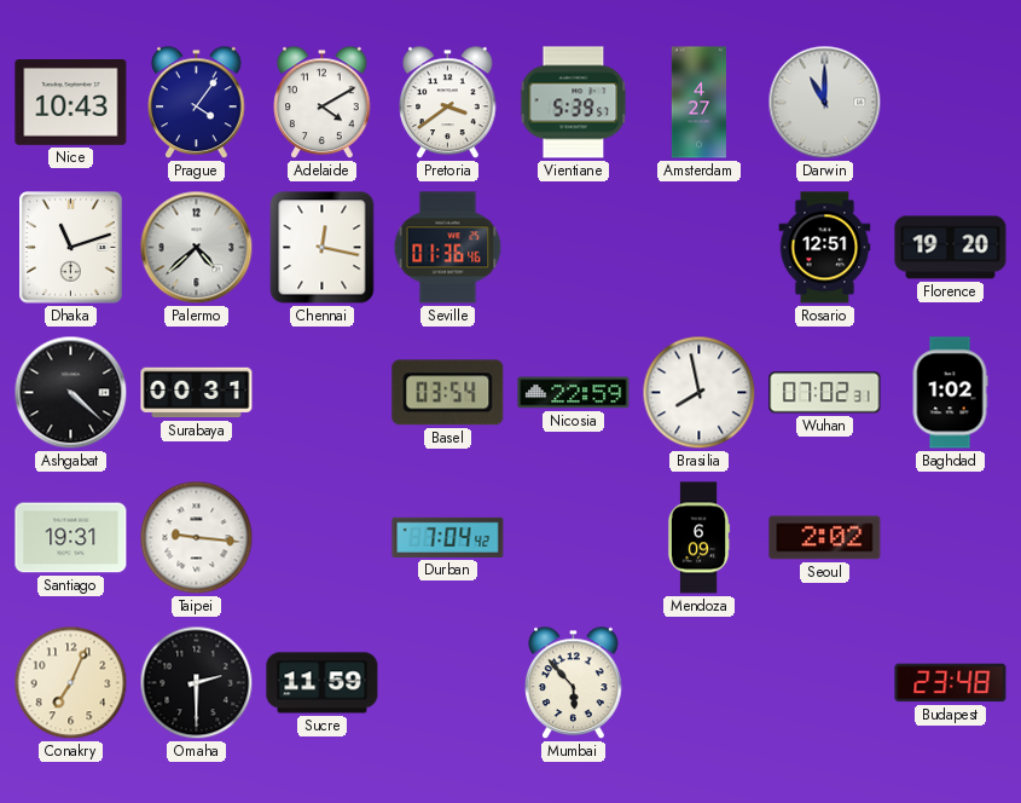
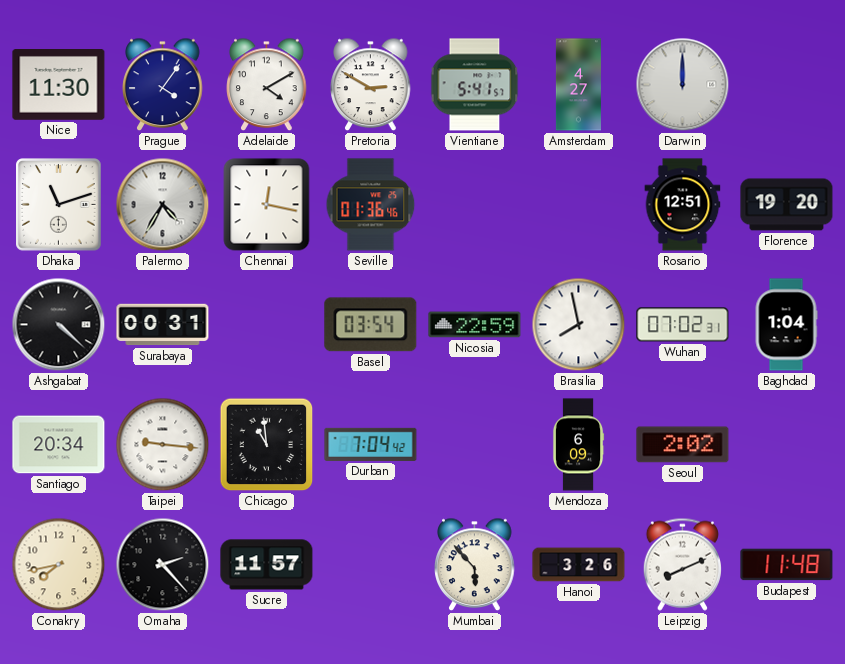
Nice: 10:43 -> 11:30 (59, 85)
Pretoria: 3:39 -> 2:50 (371, 85)
Vientiane: 5:39 -> 5:41 (475, 85)
Darwin: 11:00 -> 12:00 (683, 85)
Palermo: 4:38 -> 4:35 (163, 205)
Baghdad: 1:02 -> 1:04 (786, 325)
Santiago: 19:31 -> 20:34 (59, 445)
Chicago: none -> 10:59 (267, 445)
Conakry: 7:04 -> 7:43 (59, 565)
Omaha: 2:30 -> 2:23 (163, 565)
Sucre: 11:59 -> 11:57 (267, 565)
Hanoi: none -> 3:26 (579, 565)
Leipzig: none -> 8:11 (682, 564)
Budapest: 23:48 -> 11:48 (787, 565)
